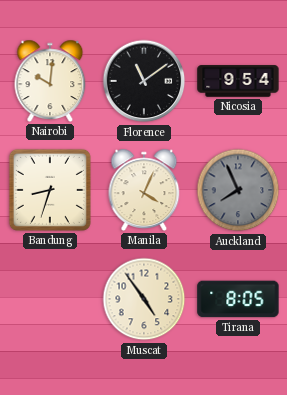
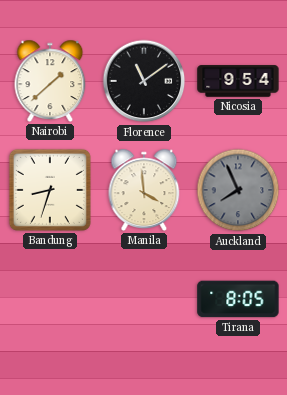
Nairobi: 10:01 -> 1:38 (50, 81)
Manila: 4:04 -> 3:59 (144, 190)
Muscat: 4:54 -> none (144, 299)
